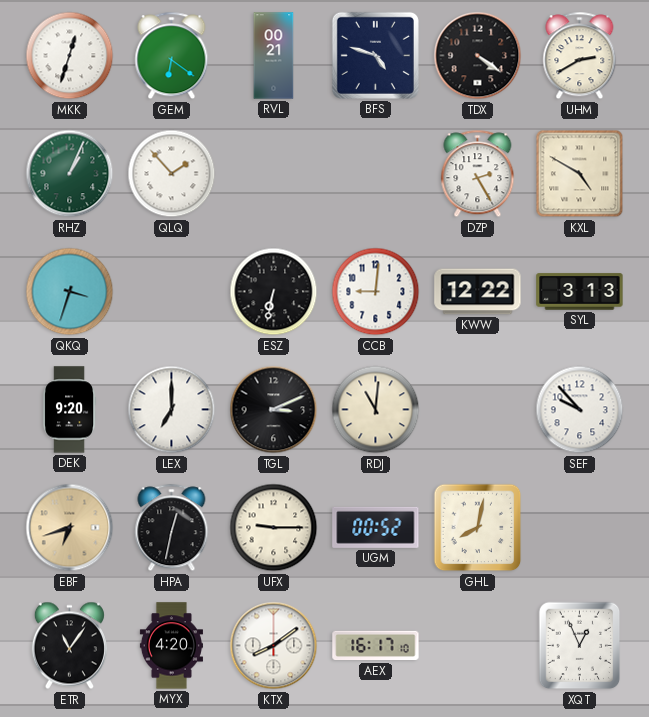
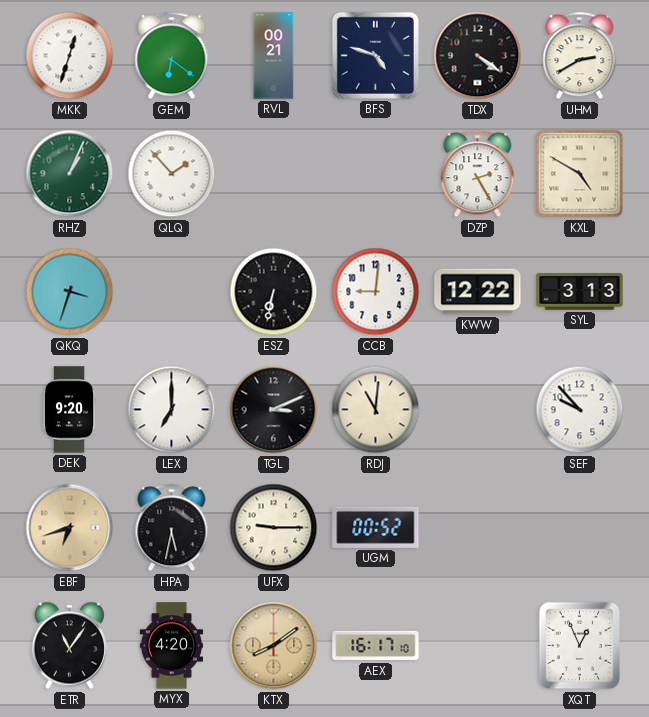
HPA: 12:32 -> 5:32 (172, 528)
GHL: 8:02 -> none (478, 528)
KTX dial: white -> champagne (274, 646)
